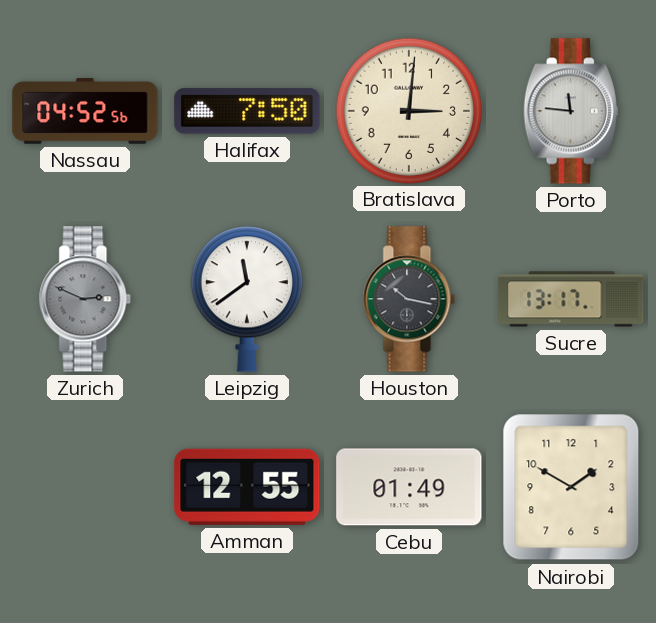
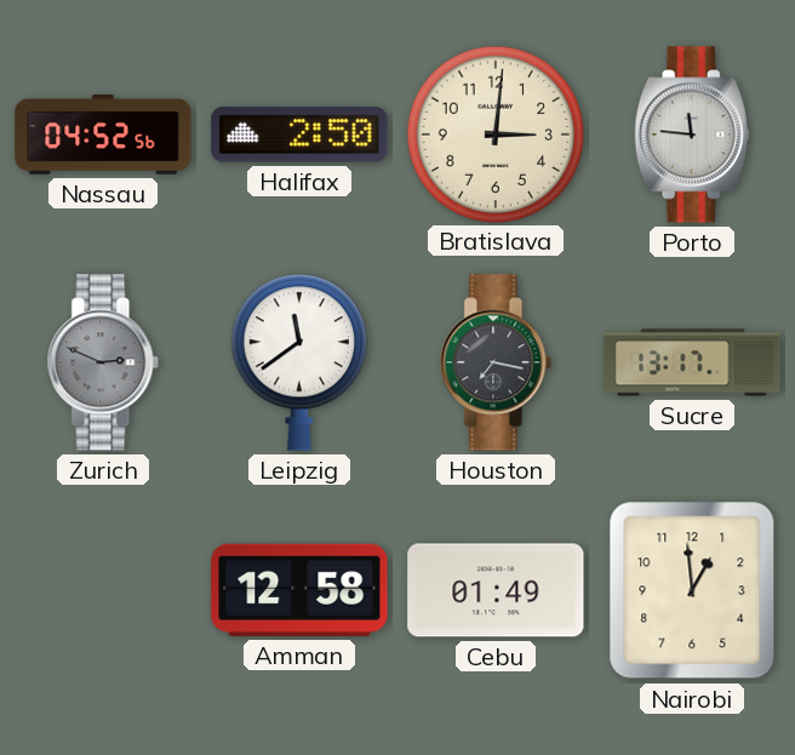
Halifax: 7:50 -> 2:50 (299, 135)
Houston: 10:17 -> 7:17 (496, 362)
Amman: 12:55 -> 12:58 (299, 590)
Nairobi: 1:50 -> 12:59 (692, 590)
